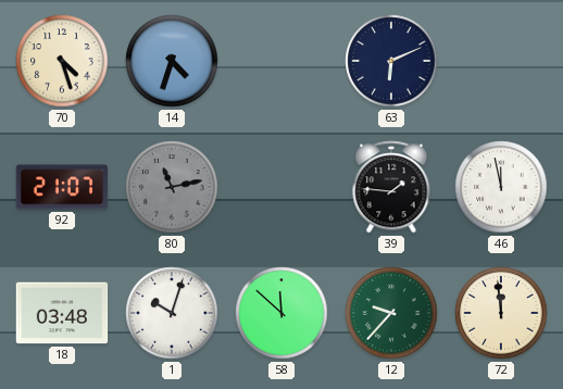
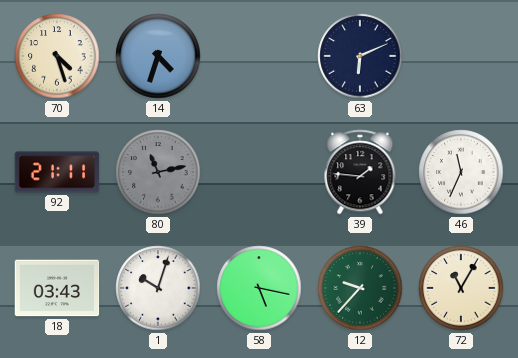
92: 21:07 -> 21:11 (57, 172)
46: 11:58 -> 11:34 (461, 172)
18: 03:48 -> 03:43 (57, 288)
58: 11:52 -> 5:17 (259, 288)
72: 11:59 -> 11:05 (461, 288)
